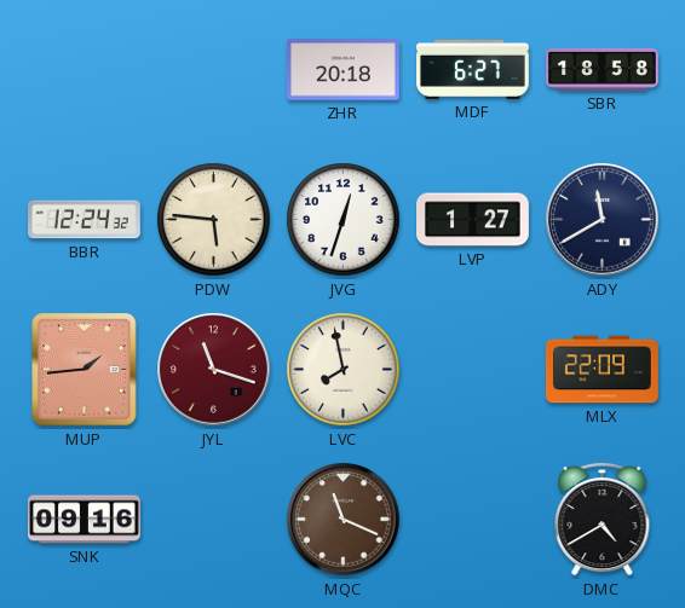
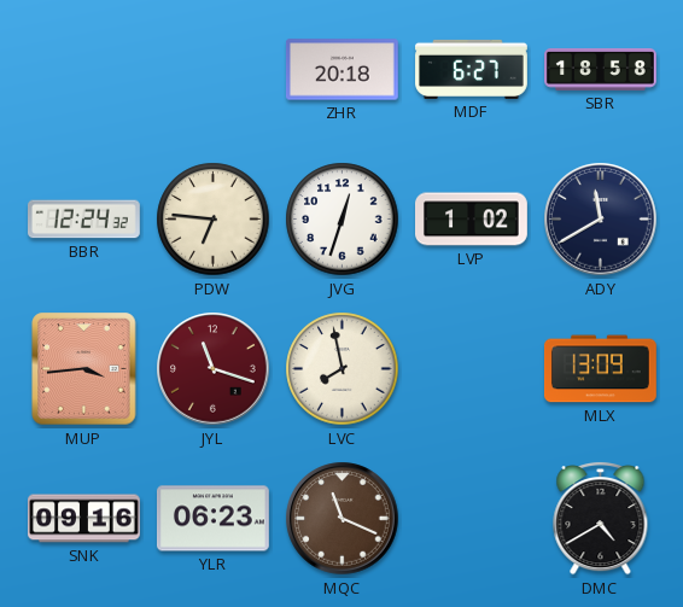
PDW: 5:46 -> 6:46 (214, 220)
LVP: 1:27 -> 1:02 (472, 220)
MUP: 1:44 -> 3:44 (84, 369)
MLX: 22:09 -> 13:09 (600, 369)
YLR: none -> 06:23 (212, 519)
